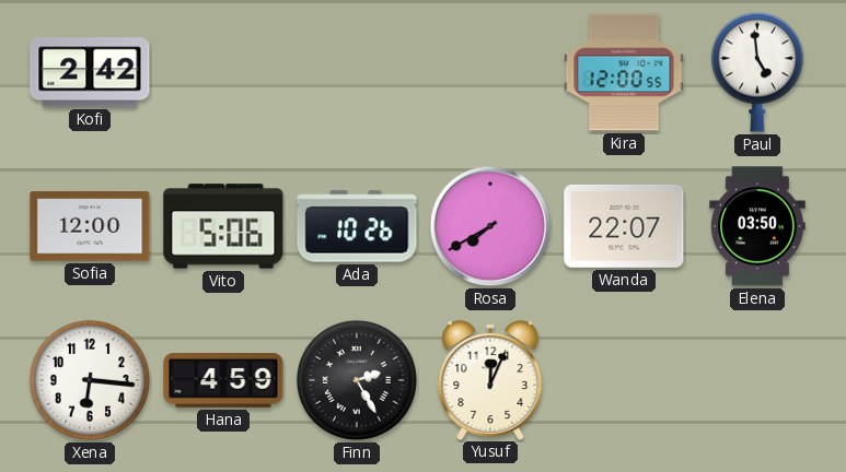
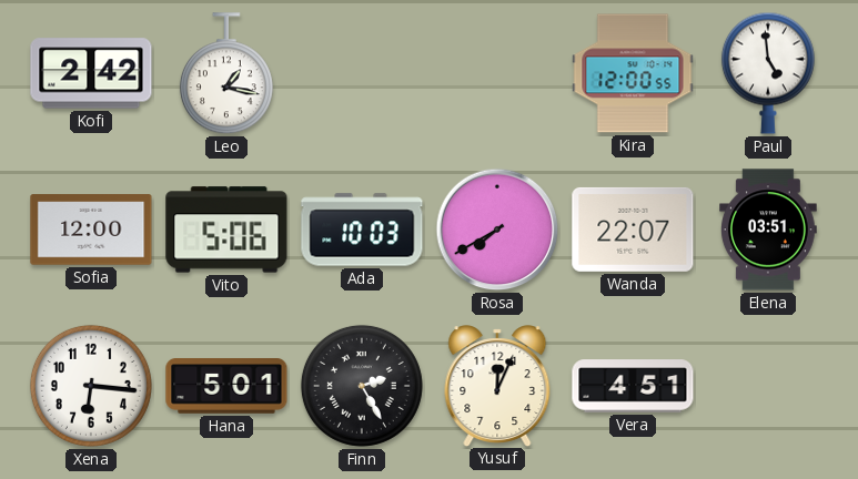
Leo: none -> 1:17 (226, 74)
Ada: 10:26 -> 10:03 (362, 230)
Elena: 03:50 -> 03:51 (769, 230)
Hana: 4:59 -> 5:01 (226, 387)
Vera: none -> 4:51 (633, 386)
